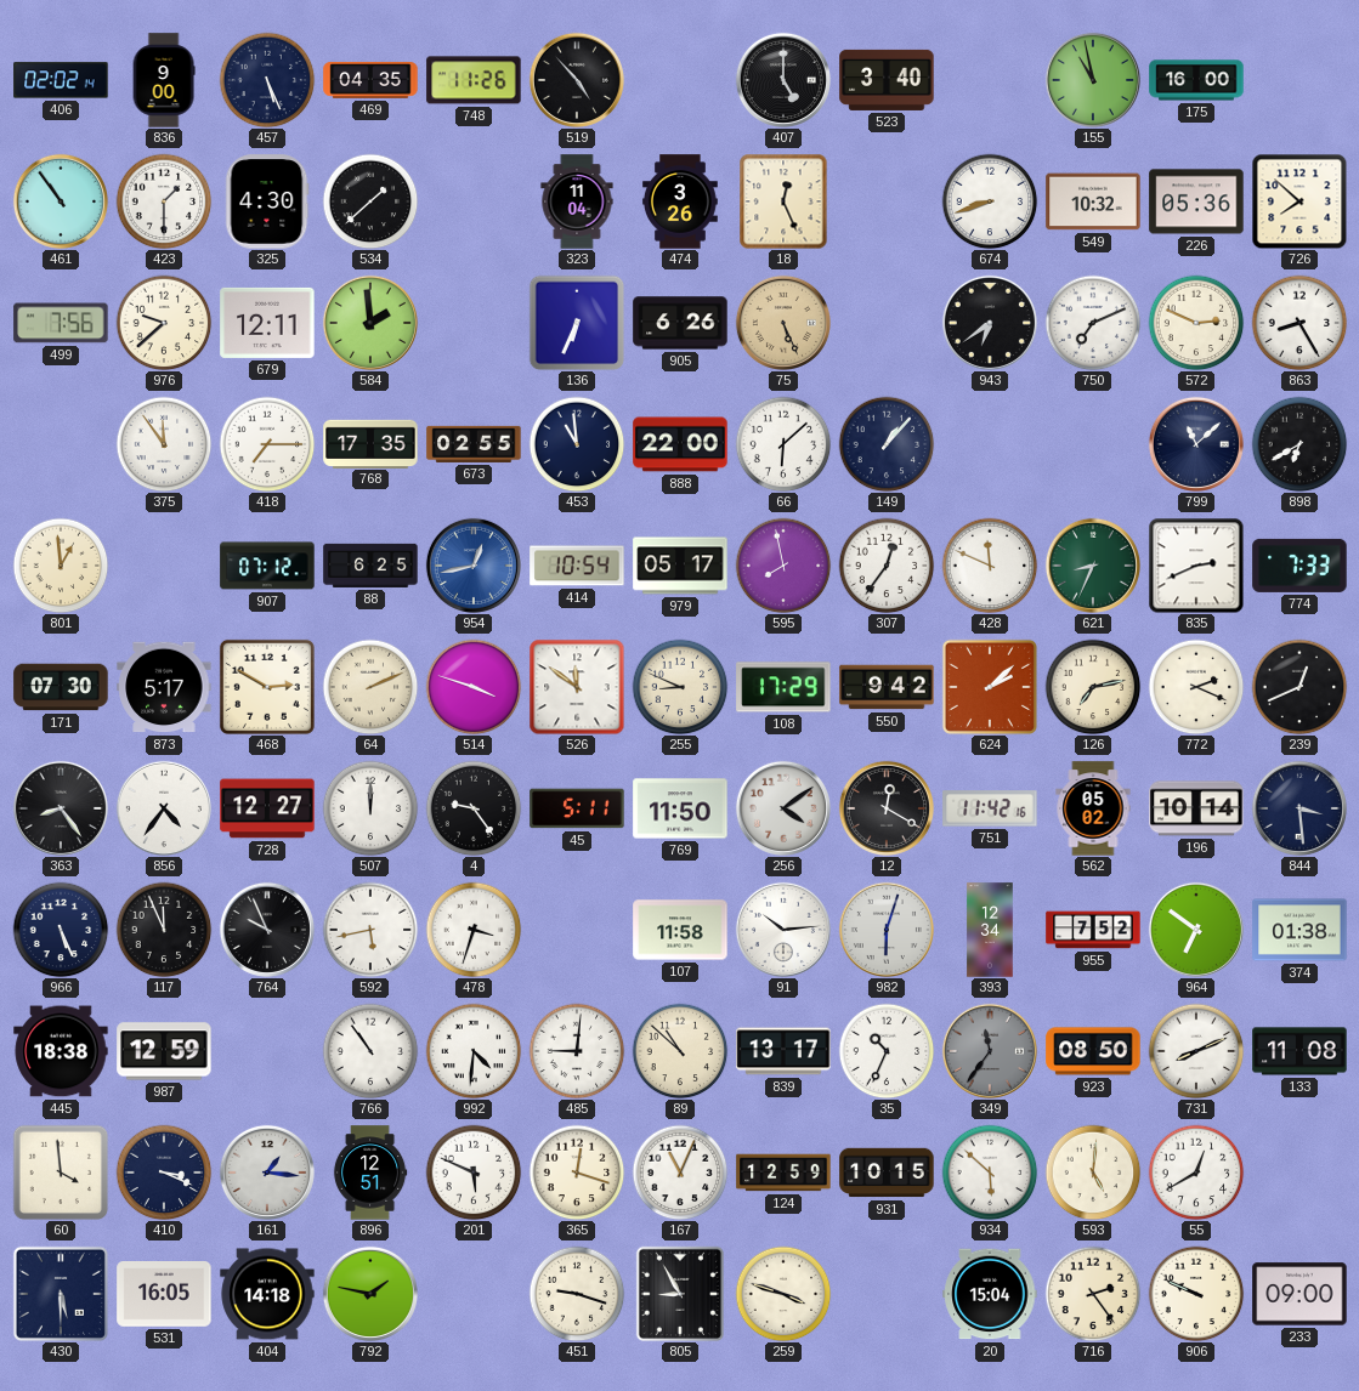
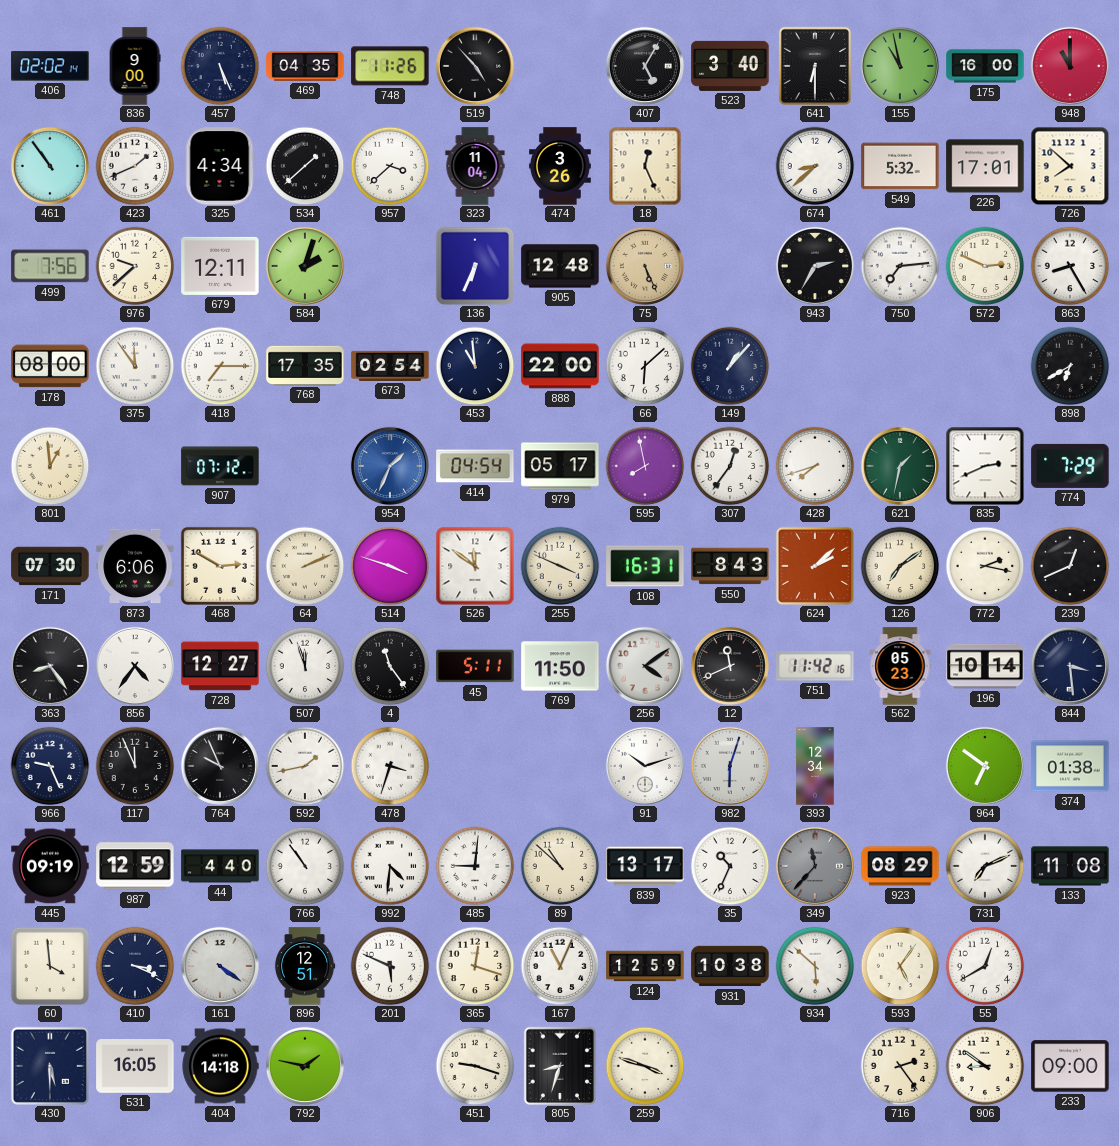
407: 5:00 -> 5:05 (645, 66)
641: none -> 6:30 (814, 65)
948: none -> 11:00 (1070, 66)
423: 1:30 -> 1:41 (135, 166)
325: 4:30 -> 4:34 (220, 166)
957: none -> 3:38 (390, 166)
674: 8:42 -> 8:38 (815, 166)
549: 10:32 -> 5:32 (900, 166)
226: 05:36 -> 17:01 (985, 166)
584: 1:59 -> 2:03 (305, 266)
905: 6:26 -> 12:48 (560, 266)
943: 6:39 -> 2:35 (815, 266)
750: 7:11 -> 7:14 (900, 266)
178: none -> 08:00 (50, 366)
673: 02:55 -> 02:54 (390, 366)
799: 11:08 -> none (1196, 444)
88: 6:25 -> none (370, 566)
954: 12:43 -> 1:34 (390, 466)
414: 10:54 -> 04:54 (475, 466)
428: 11:49 -> 7:42 (815, 466)
621: 8:34 -> 1:32 (900, 466)
774: 7:33 -> 7:29 (1070, 466)
873: 5:17 -> 6:06 (135, 566)
255: 8:49 -> 3:49 (560, 566)
108: 17:29 -> 16:31 (645, 566)
550: 9:42 -> 8:43 (730, 566)
126: 7:13 -> 7:09 (900, 566)
772: 2:19 -> 2:17 (985, 566)
507: 12:00 -> 11:57 (305, 666)
4: 9:24 -> 11:24 (390, 666)
12: 12:20 -> 11:41 (730, 666)
562: 05:02 -> 05:23 (900, 666)
966: 5:26 -> 9:26 (50, 766)
592: 5:43 -> 1:43 (305, 766)
107: 11:58 -> none (680, 930)
91: 10:14 -> 10:12 (645, 766)
955: 7:52 -> none (1093, 930)
445: 18:38 -> 09:19 (50, 866)
44: none -> 4:40 (220, 866)
349: 11:36 -> 11:37 (815, 866)
923: 08:50 -> 08:29 (900, 866)
731: 8:11 -> 7:11 (985, 866)
161: 1:16 -> 4:21 (220, 966)
931: 10:15 -> 10:38 (730, 966)
593: 5:01 -> 5:06 (900, 966)
805: 8:55 -> 8:33 (559, 1065)
20: 15:04 -> none (990, 1294)
906: 9:49 -> 8:51 (985, 1066)
